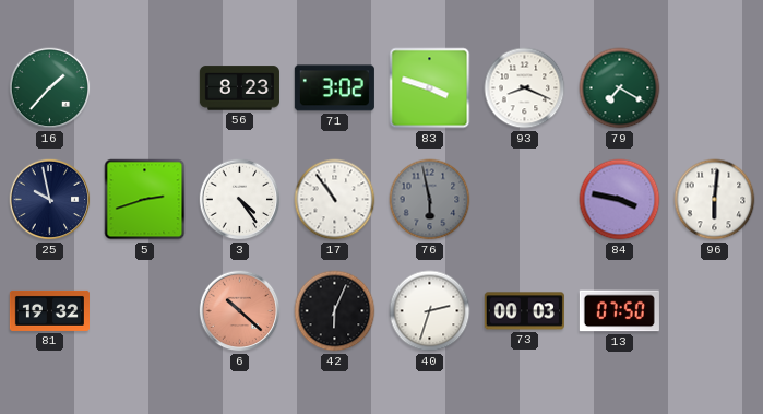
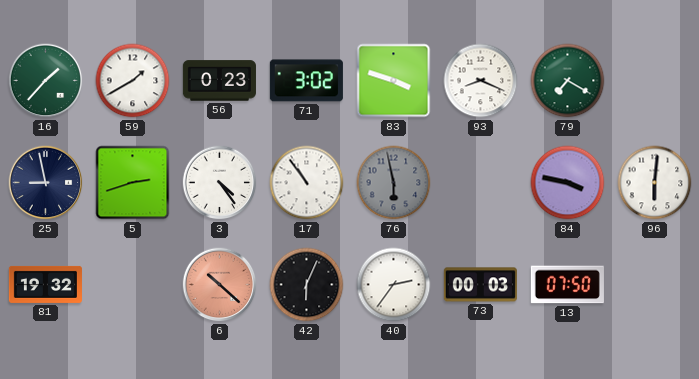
59: none -> 1:40 (133, 81)
56: 8:23 -> 0:23 (219, 81)
25: 9:58 -> 8:58 (46, 183)
40: 2:33 -> 2:36 (394, 285)
